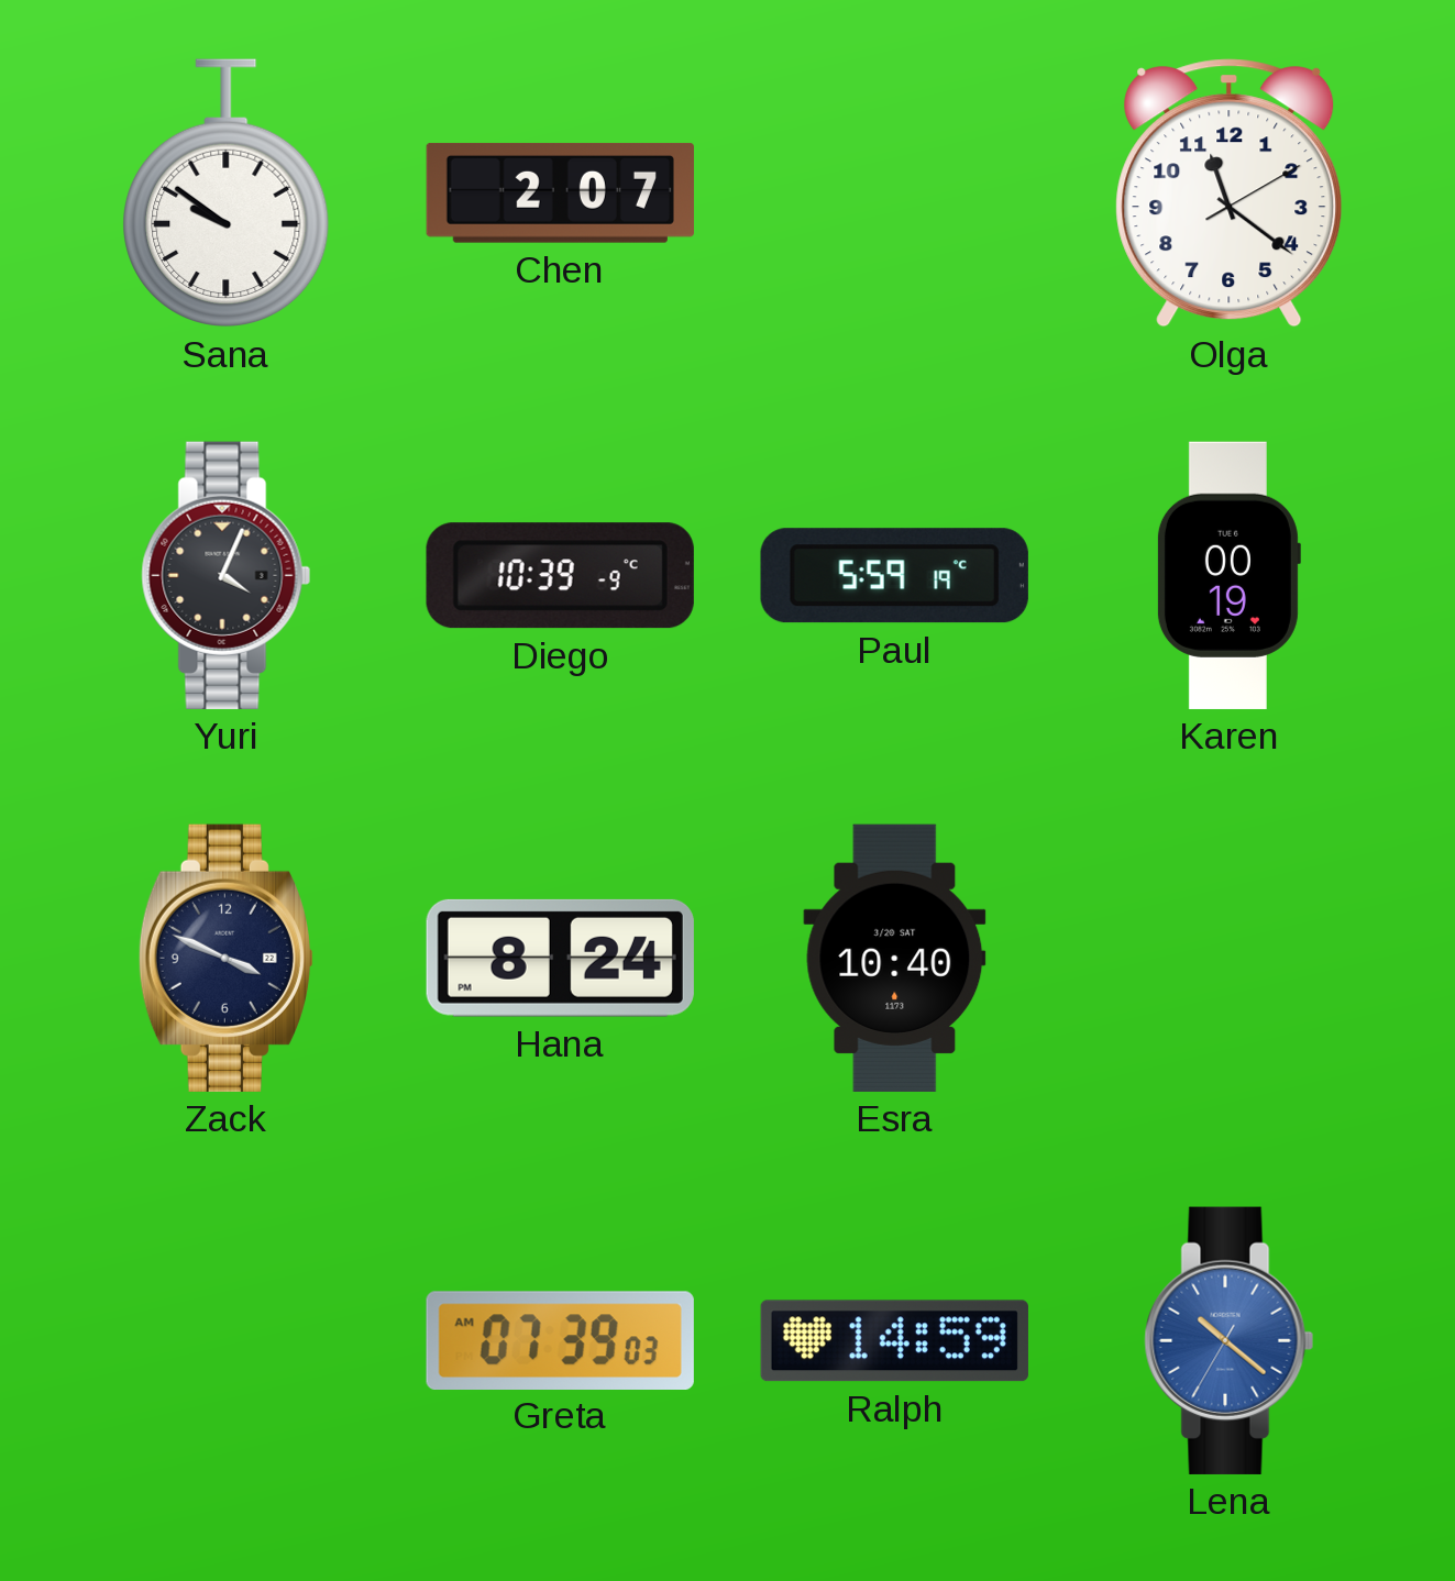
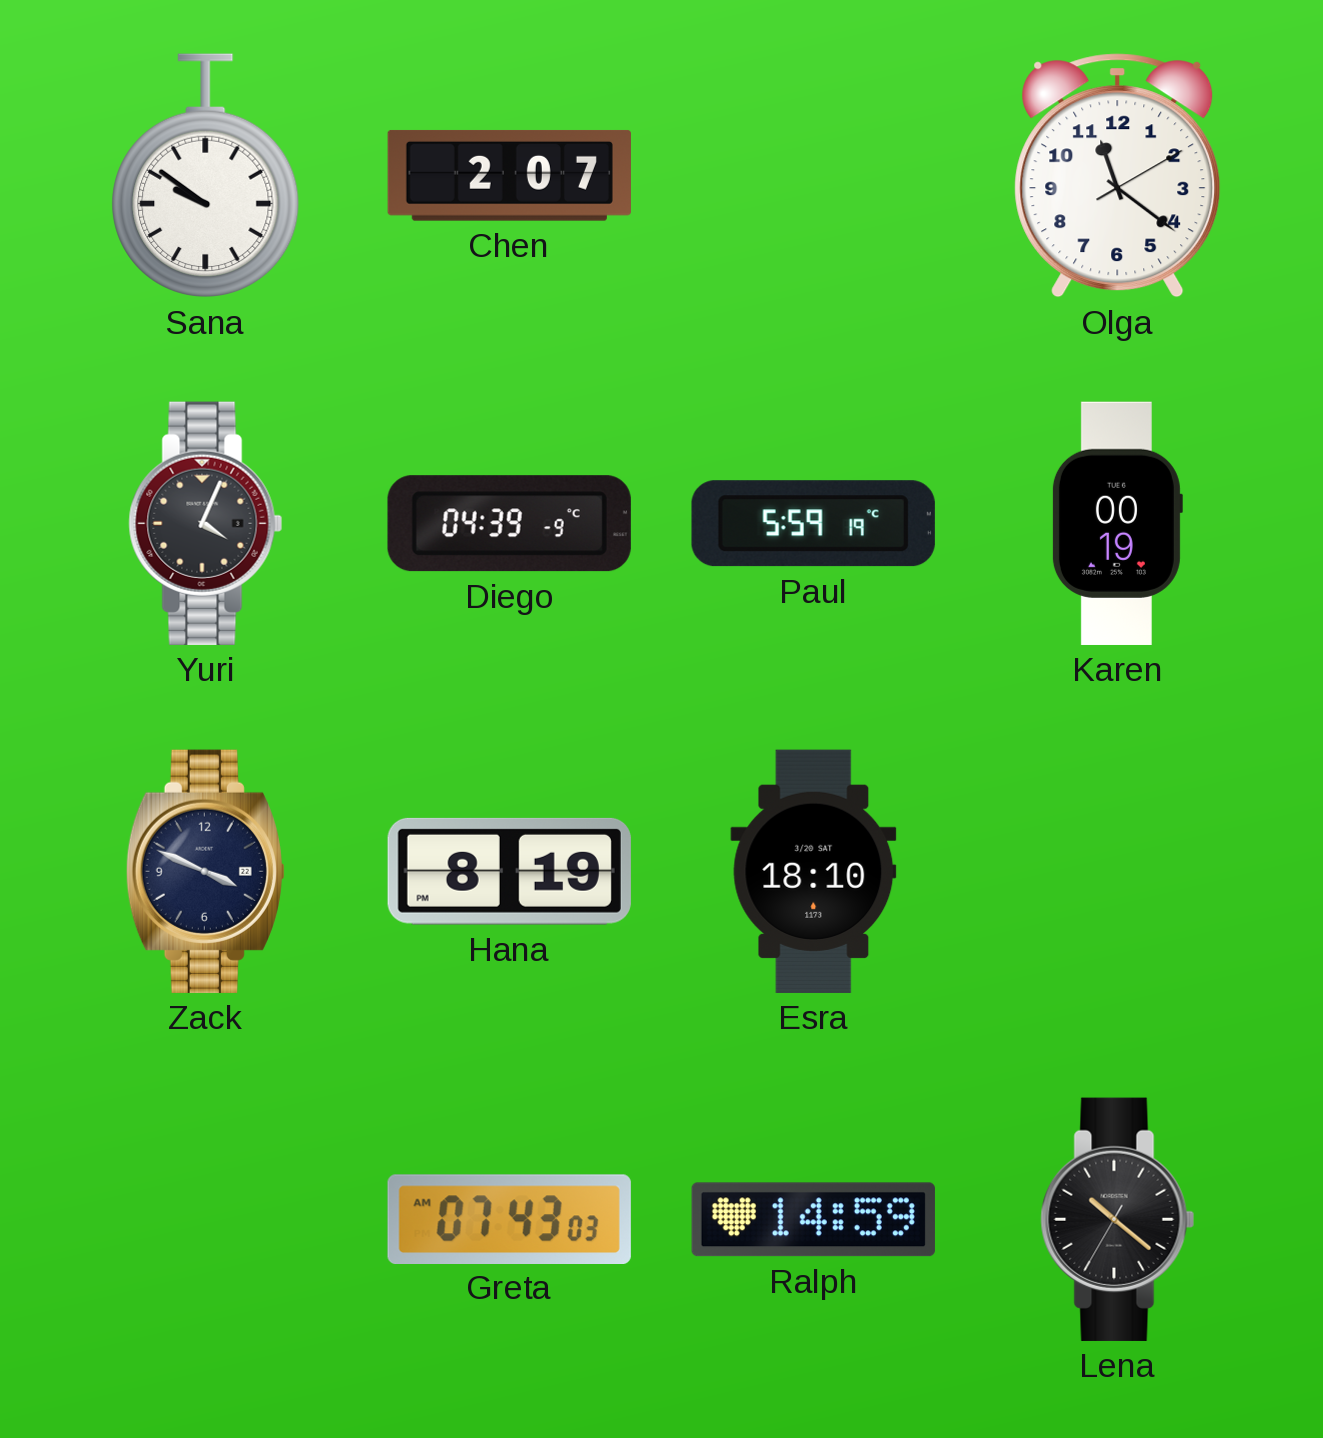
Diego: 10:39 -> 04:39 (509, 524)
Hana: 8:24 -> 8:19 (509, 871)
Esra: 10:40 -> 18:10 (814, 871)
Greta: 07:39 -> 07:43 (509, 1219)
Lena dial: blue -> black (1118, 1219)
